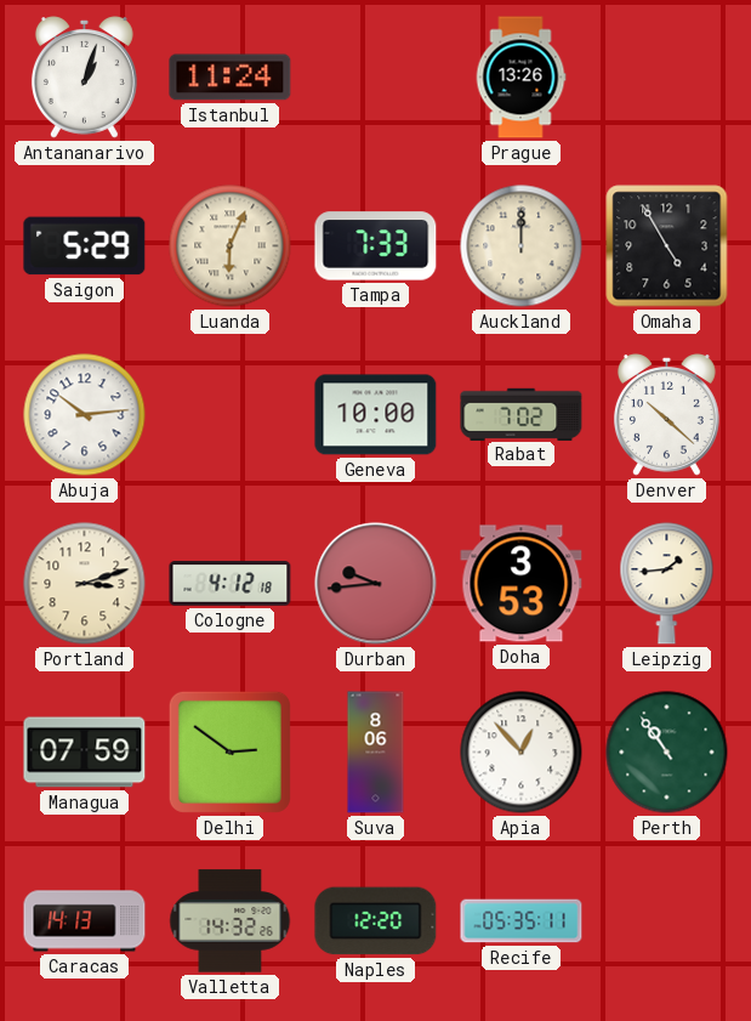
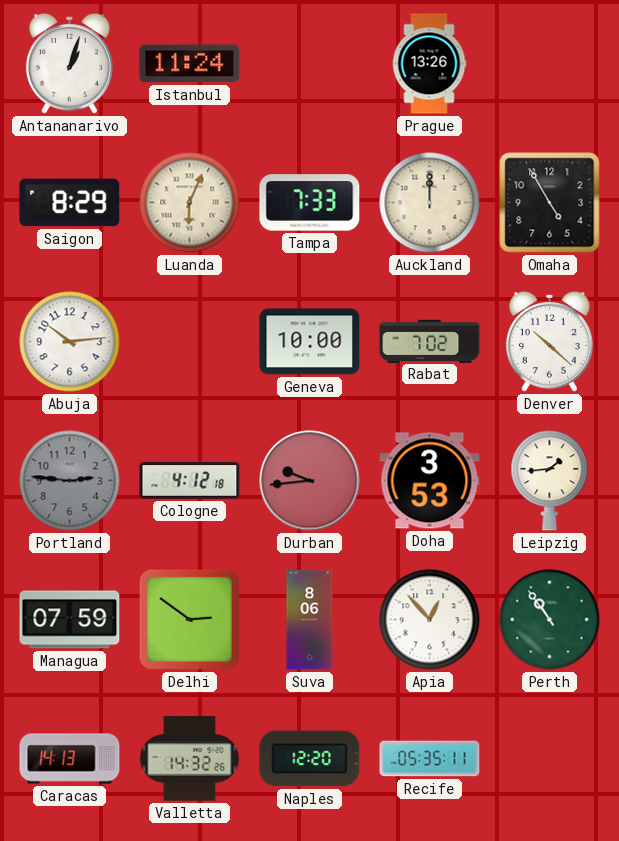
Saigon: 5:29 -> 8:29 (70, 203)
Portland: 3:12 -> 2:46 (70, 481)
Portland dial: cream -> grey (70, 481)
